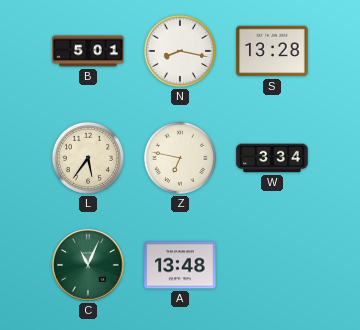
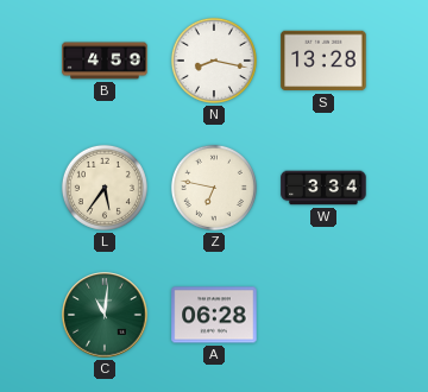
B: 5:01 -> 4:59 (105, 61)
C: 11:04 -> 11:01 (105, 315)
A: 13:48 -> 06:28 (214, 315)
